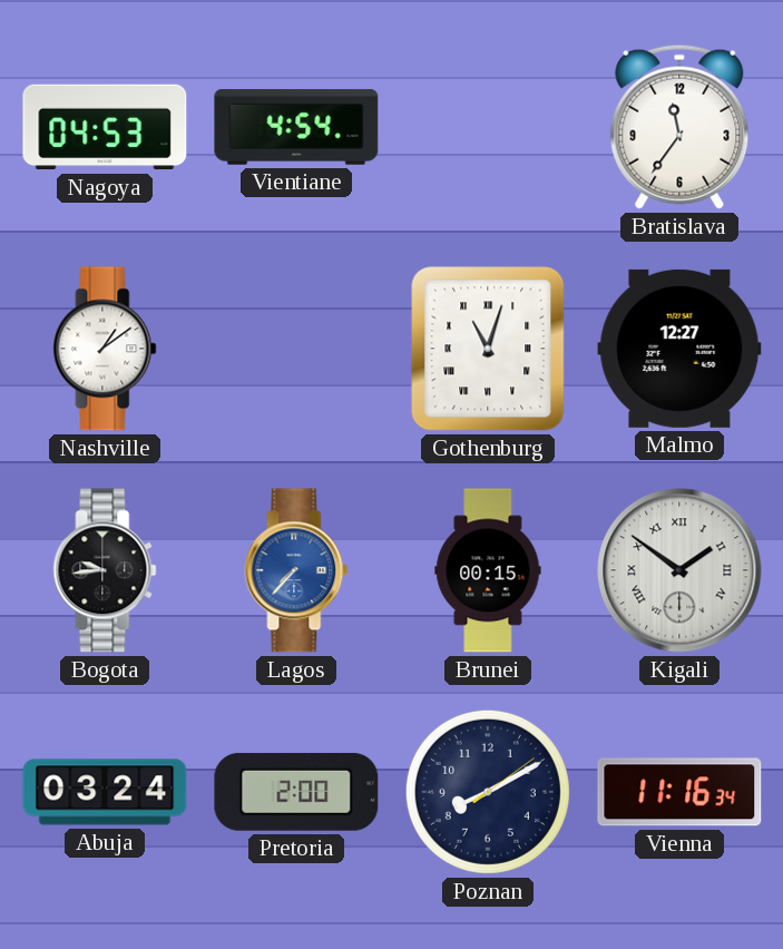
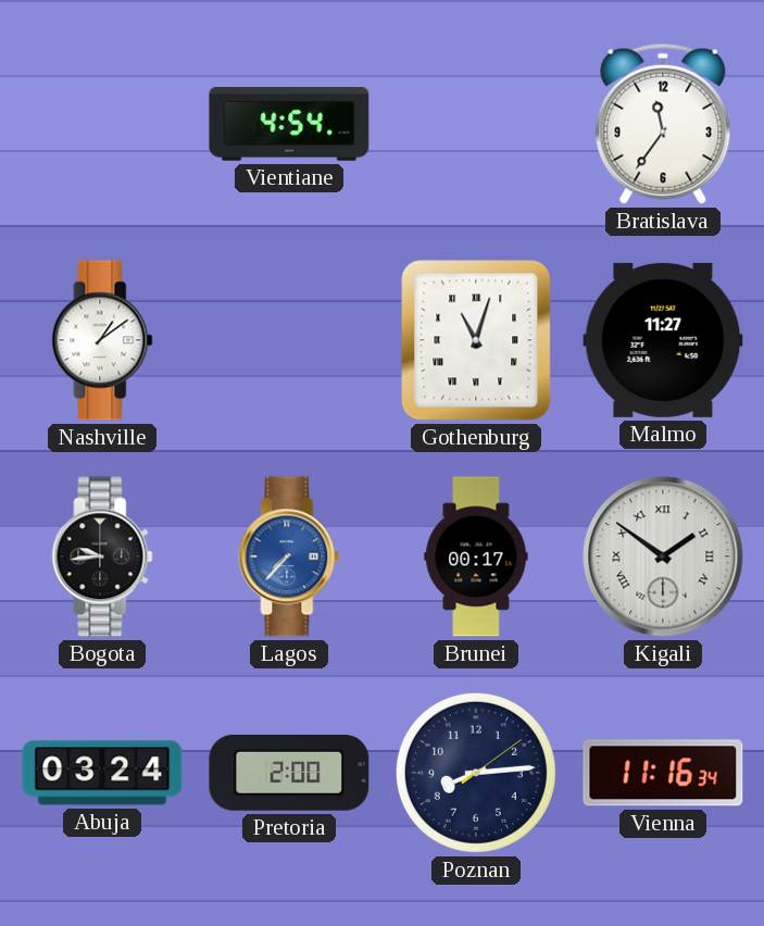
Nagoya: 04:53 -> none (105, 127)
Malmo: 12:27 -> 11:27 (663, 340)
Brunei: 00:15 -> 00:17 (476, 556)
Poznan: 8:10 -> 8:14 (476, 773)
